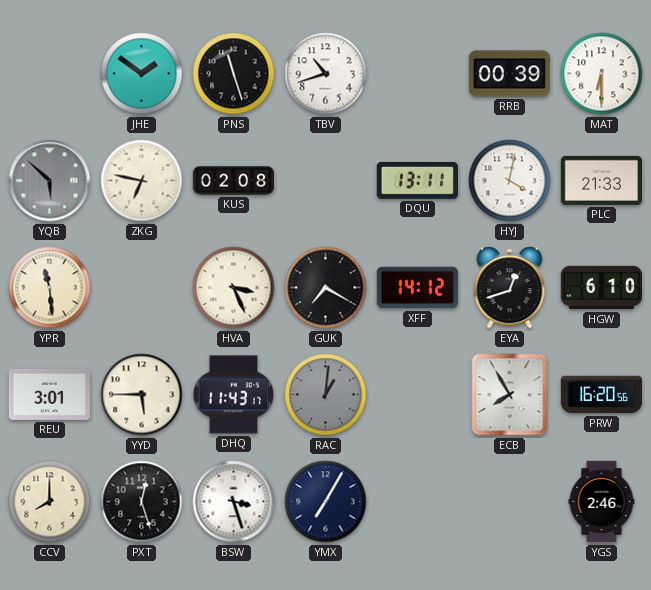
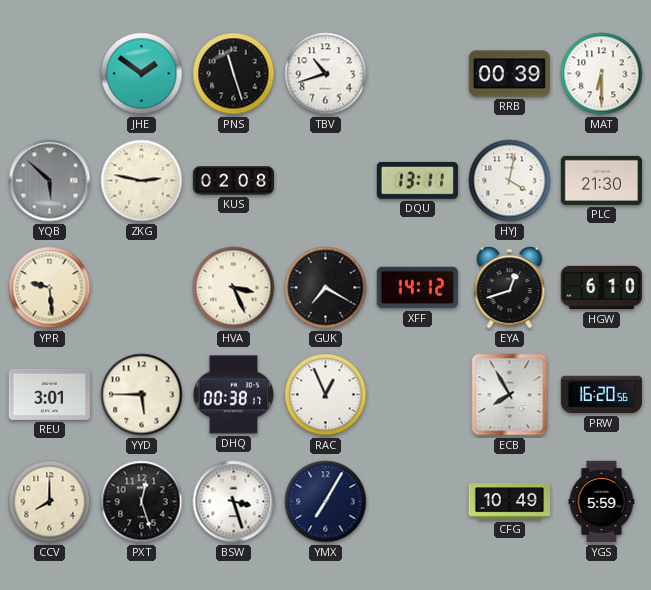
ZKG: 6:47 -> 2:47 (142, 181)
PLC: 21:33 -> 21:30 (601, 180)
YPR: 11:29 -> 9:29 (50, 288)
DHQ: 11:43 -> 00:38 (234, 395)
RAC: 1:01 -> 12:56 (326, 395)
RAC dial: grey -> white (326, 395)
CFG: none -> 10:49 (509, 502)
YGS: 2:46 -> 5:59 (602, 502)
